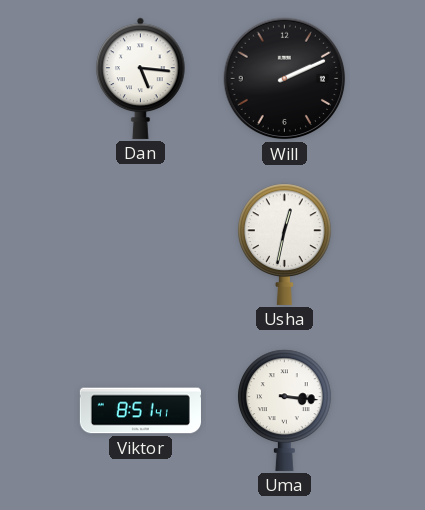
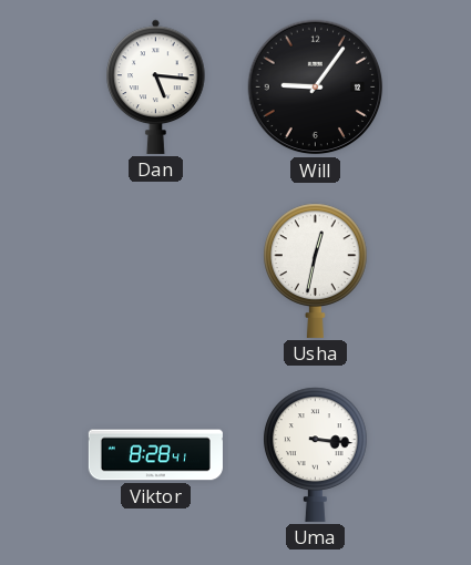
Will: 2:11 -> 9:06 (316, 88)
Viktor: 8:51 -> 8:28 (155, 455)
